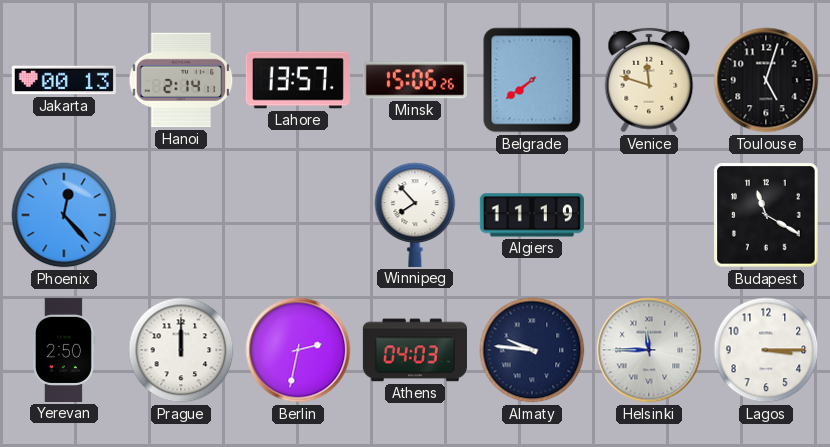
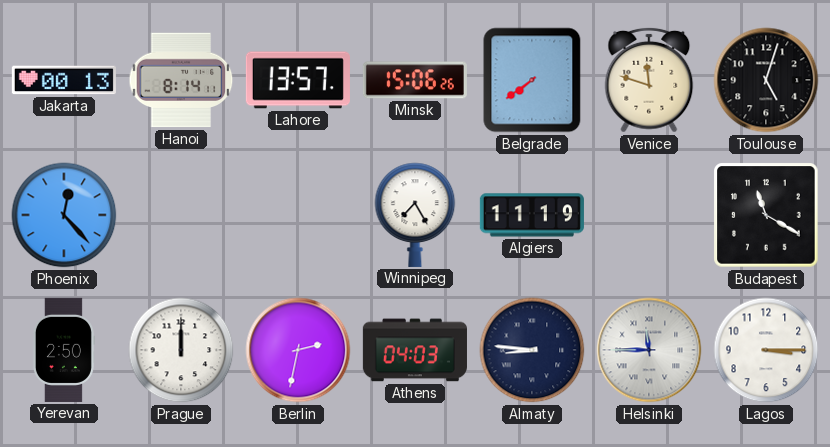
Hanoi: 2:14 -> 8:14 (181, 80)
Winnipeg: 7:53 -> 7:25 (415, 215)
Almaty: 9:46 -> 8:46 (532, 350)
